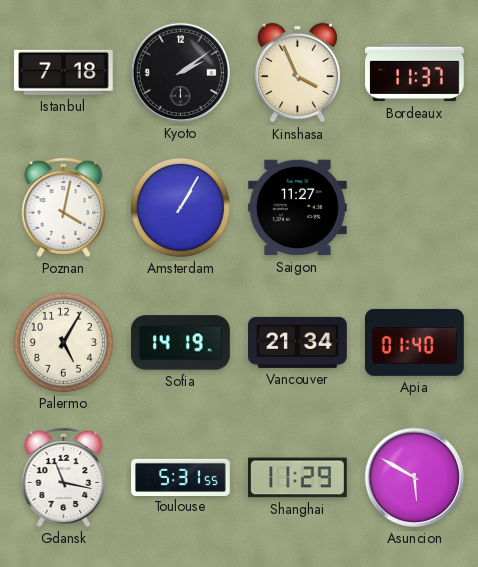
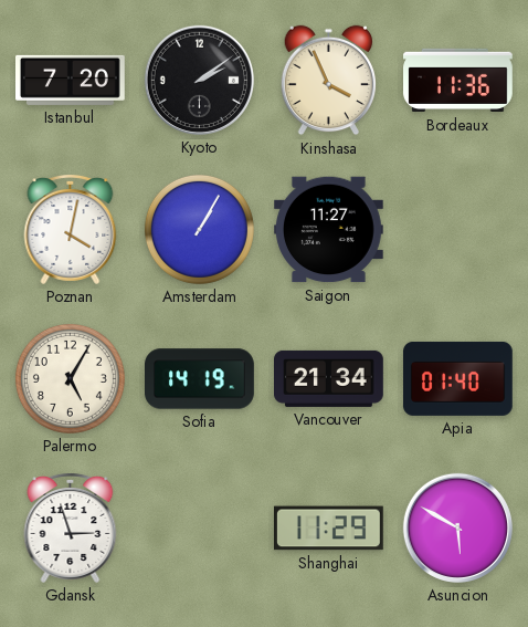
Istanbul: 7:18 -> 7:20 (71, 80)
Bordeaux: 11:37 -> 11:36 (458, 81)
Gdansk: 11:17 -> 2:57 (71, 529)
Toulouse: 5:31 -> none (181, 477)
